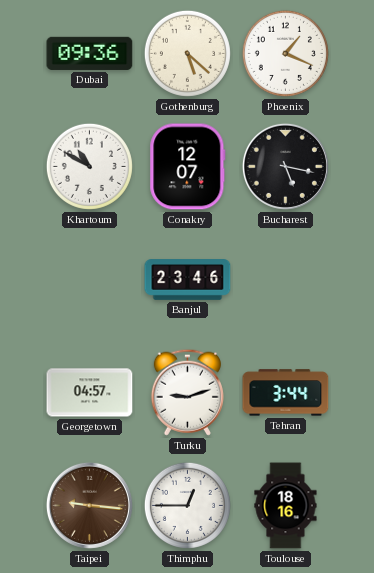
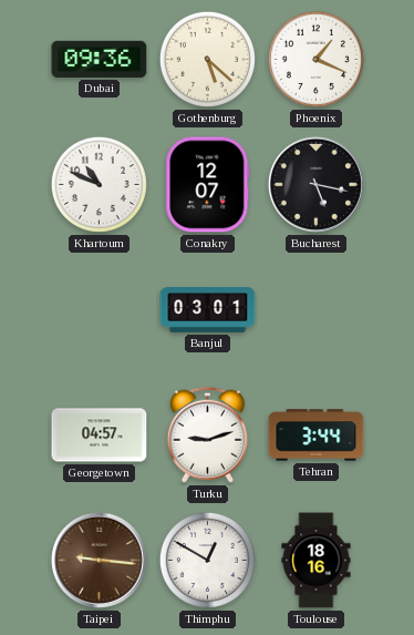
Khartoum: 10:50 -> 10:49 (99, 184)
Banjul: 23:46 -> 03:01 (208, 310)
Thimphu: 12:45 -> 12:50 (207, 560)
